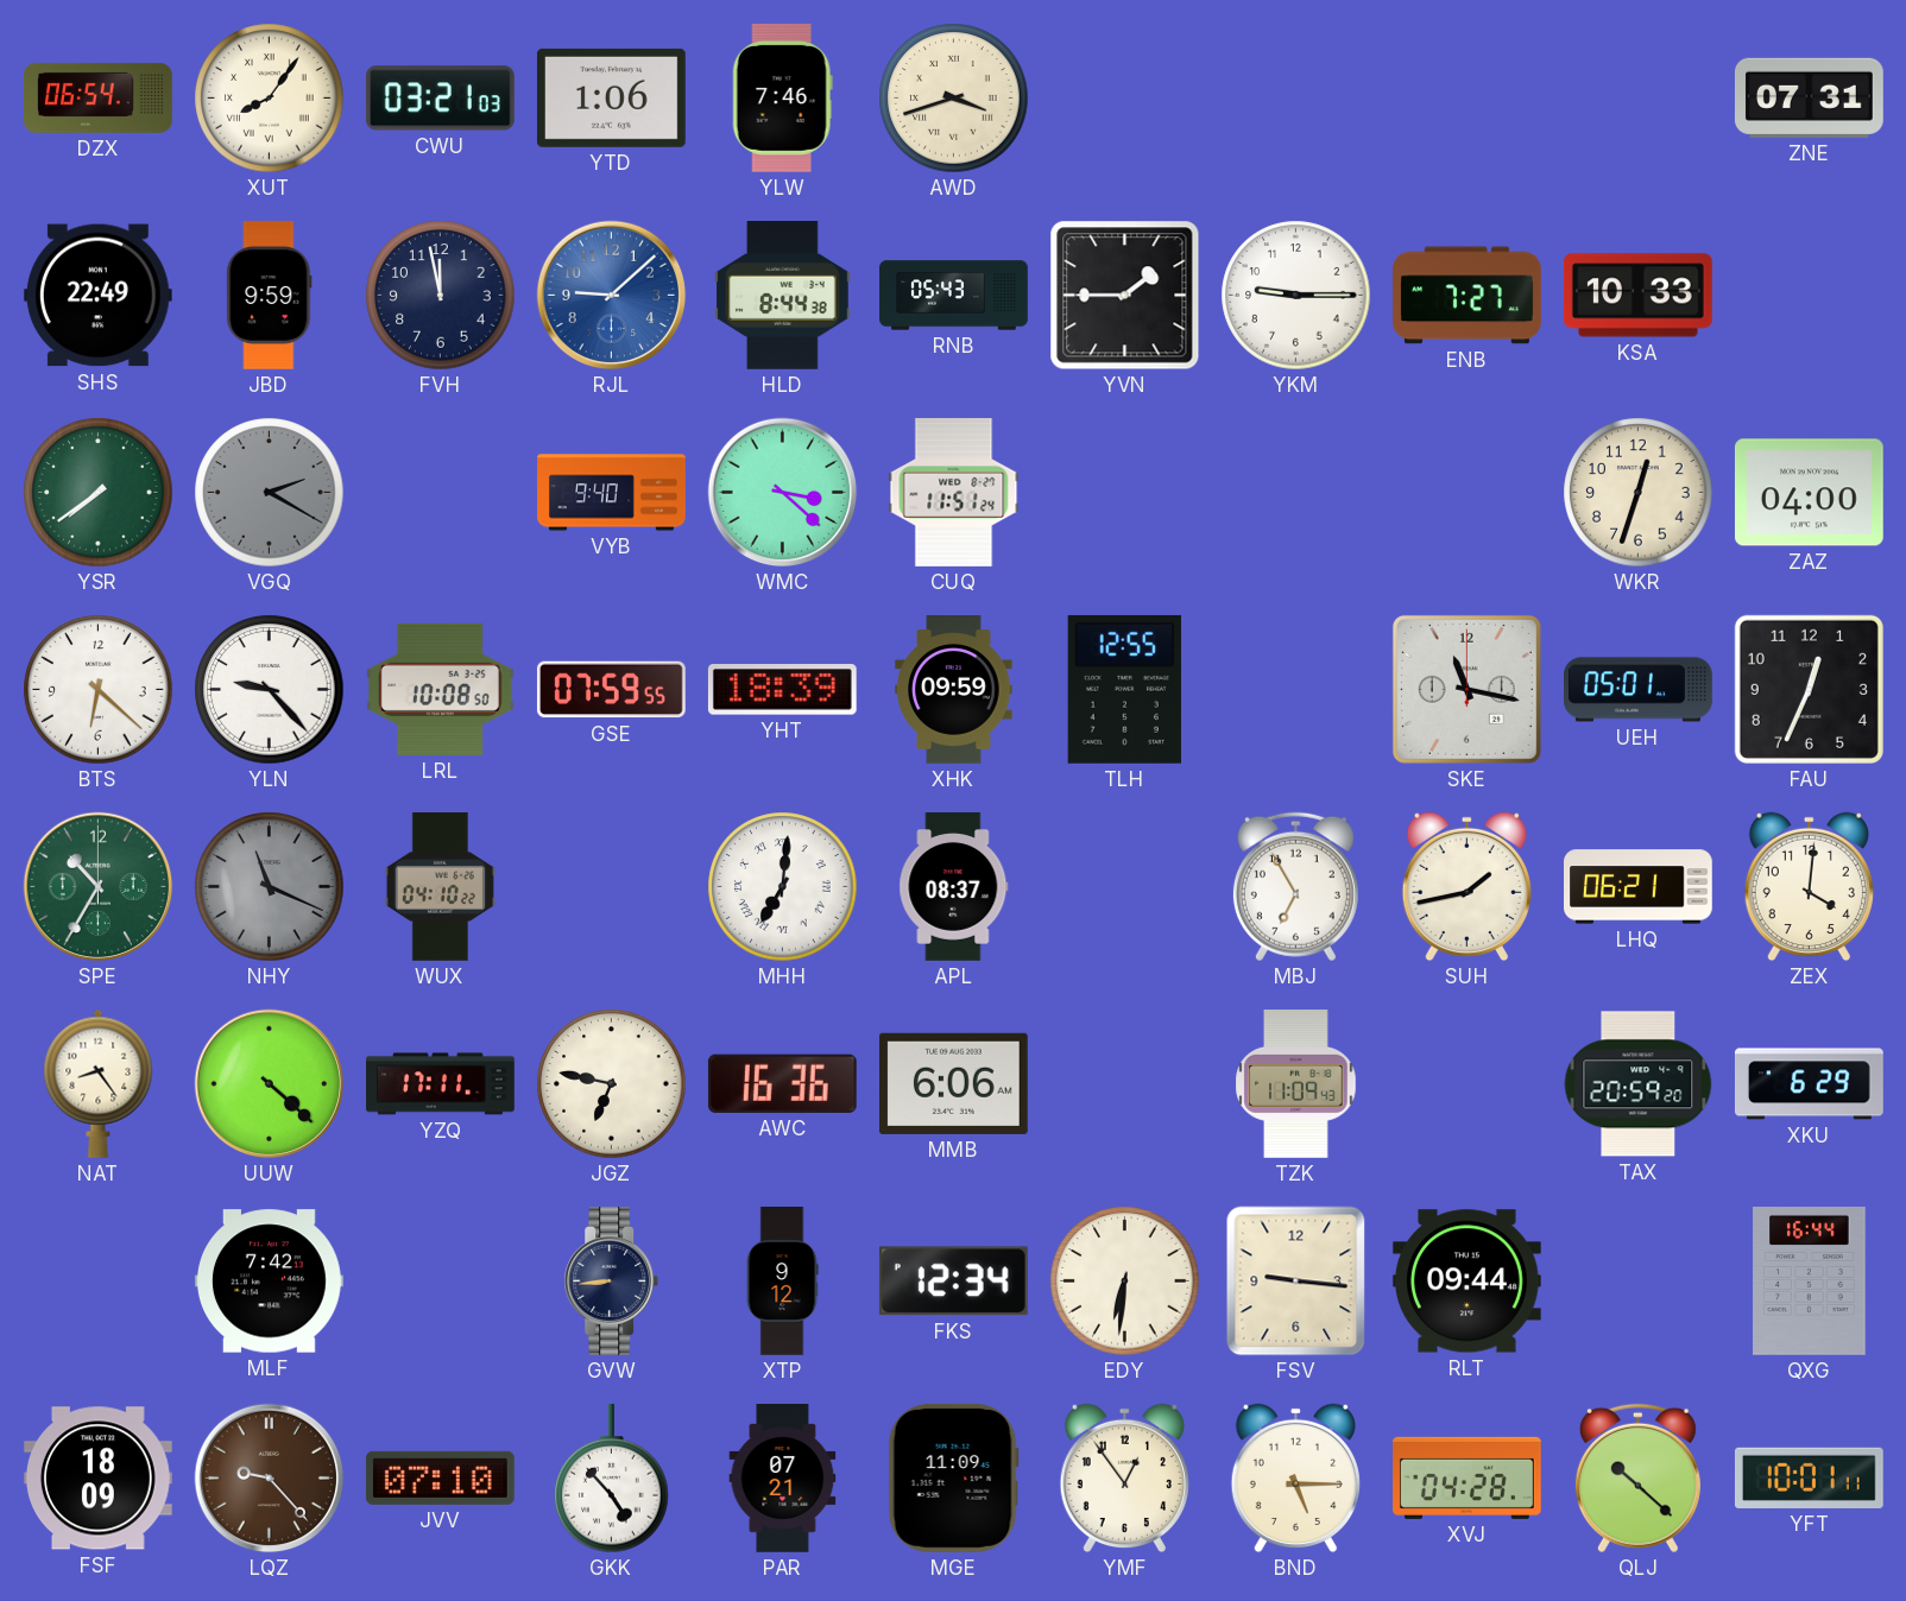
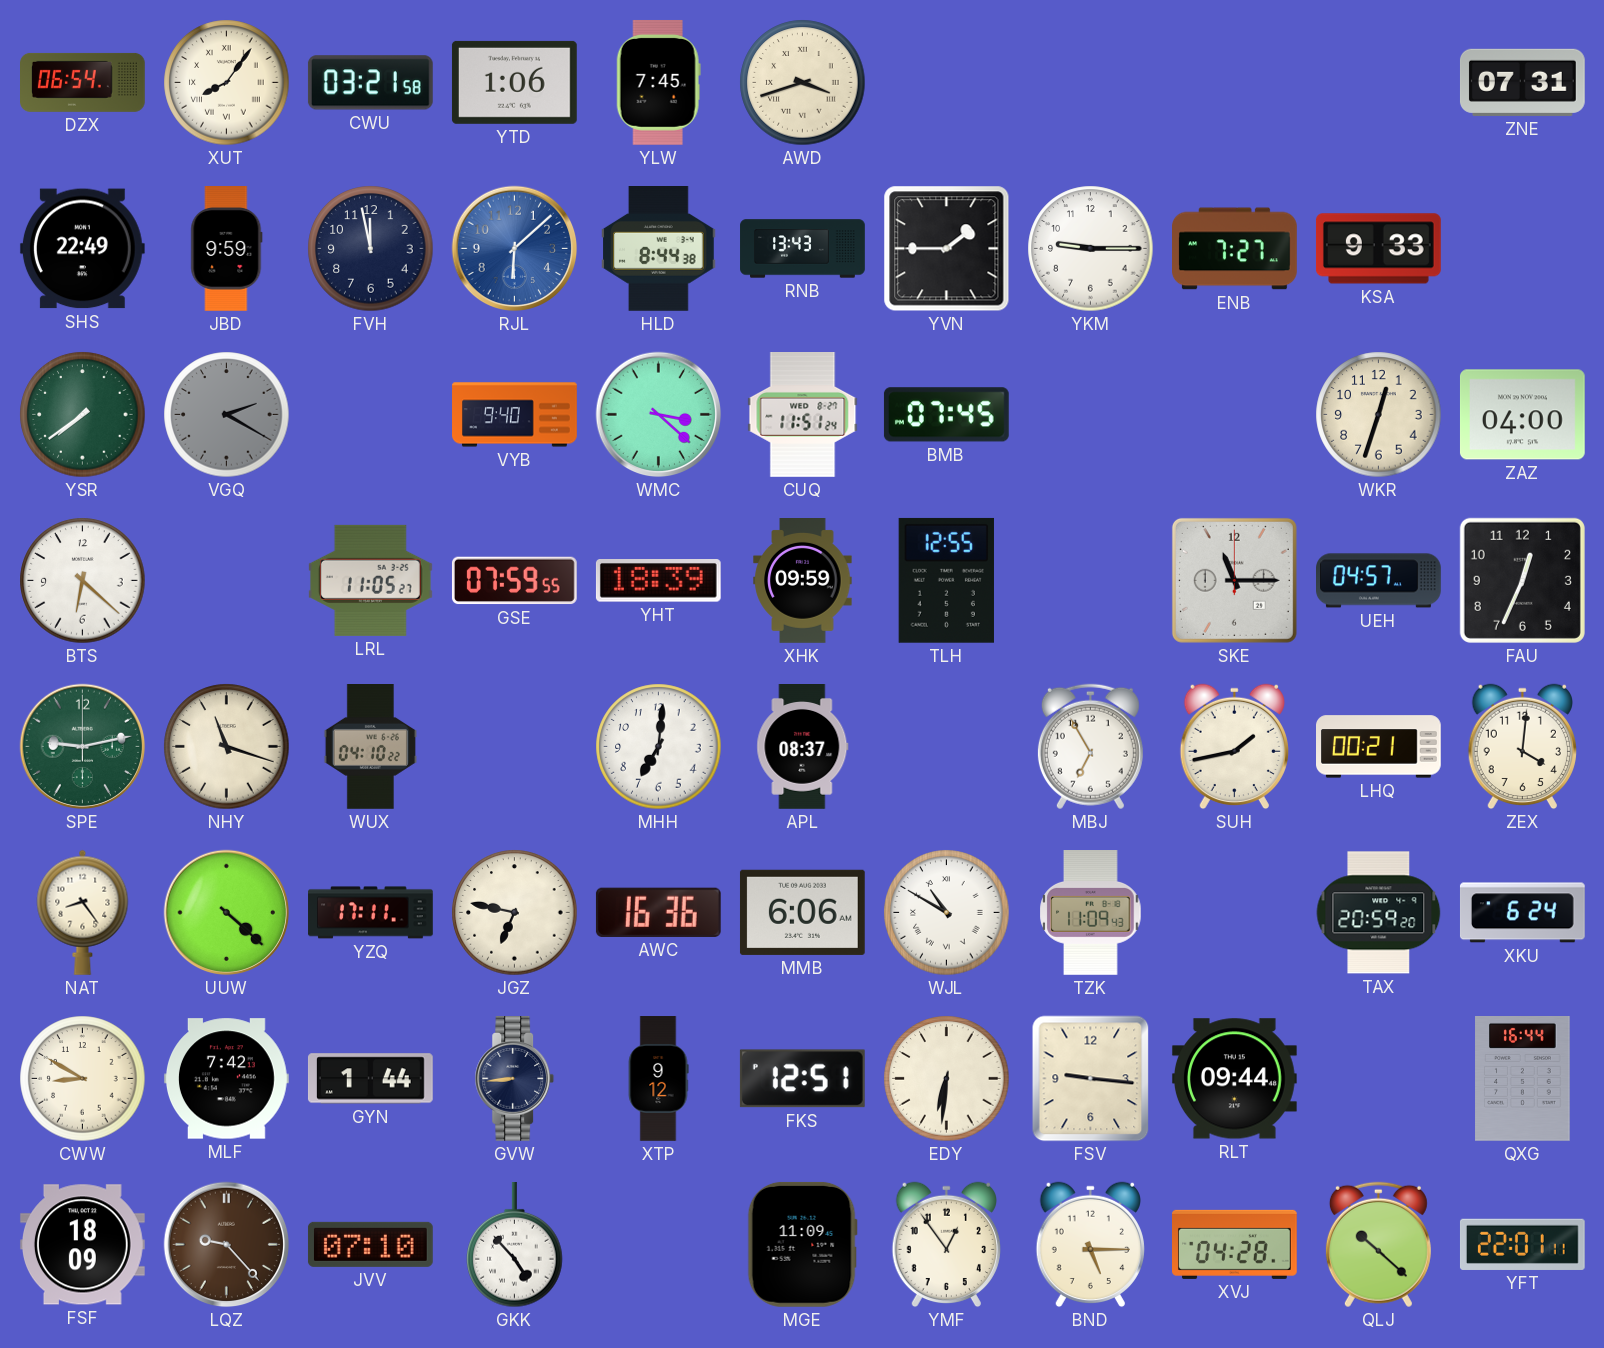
CWU: 03:21:03 -> 03:21:58 (370, 83)
YLW: 7:46 -> 7:45 (658, 82)
RJL: 9:08 -> 6:08 (515, 249)
RNB: 05:43 -> 13:43 (803, 249)
KSA: 10:33 -> 9:33 (1378, 249)
BMB: none -> 07:45 (946, 415)
YLN: 9:23 -> none (270, 690)
LRL: 10:08 -> 11:05 (370, 580)
SKE: 11:17 -> 11:15 (1234, 580)
UEH: 05:01 -> 04:57 (1379, 581)
SPE: 10:35 -> 9:13 (83, 747)
NHY: 11:19 -> 11:18 (227, 747)
NHY dial: grey -> cream (227, 747)
MHH numerals: Roman -> Arabic (659, 747)
LHQ: 06:21 -> 00:21 (1379, 747)
WJL: none -> 10:50 (947, 913)
XKU: 6:29 -> 6:24 (1522, 913)
CWW: none -> 8:50 (83, 1079)
GYN: none -> 1:44 (370, 1079)
FKS: 12:34 -> 12:51 (802, 1079)
PAR: 07:21 -> none (783, 1479)
YFT: 10:01 -> 22:01 (1522, 1244)
